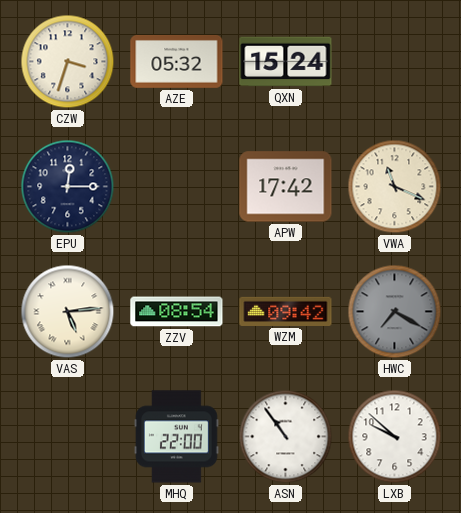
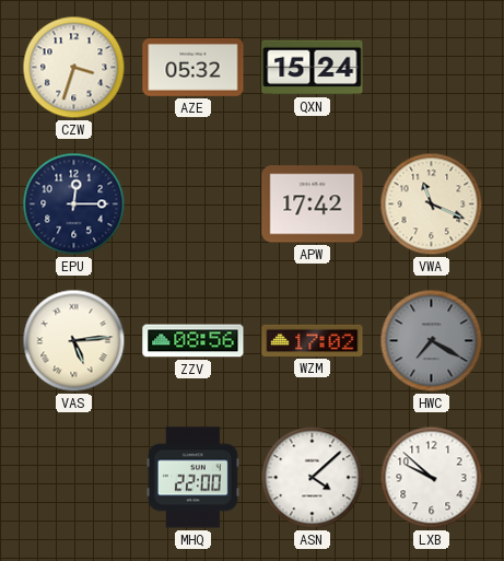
ZZV: 08:54 -> 08:56 (194, 341)
WZM: 09:42 -> 17:02 (313, 340)
ASN: 10:54 -> 4:08 (313, 478)
